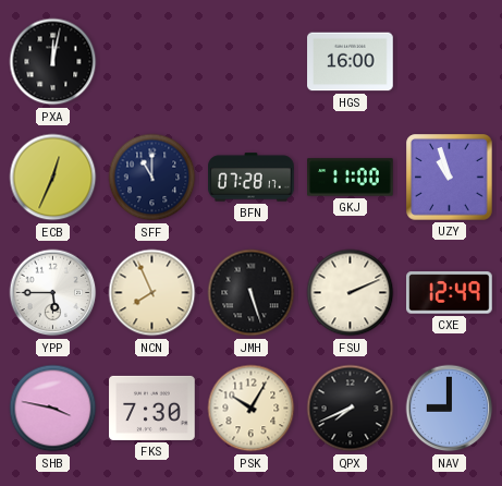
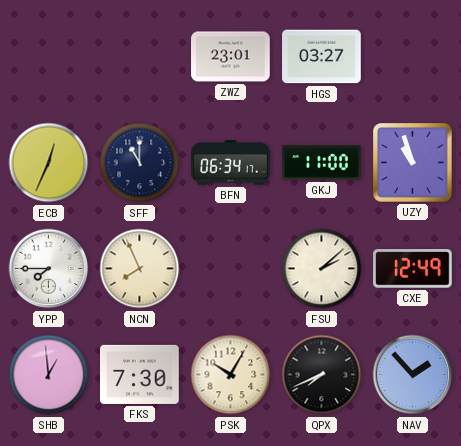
PXA: 12:02 -> none (53, 62)
ZWZ: none -> 23:01 (231, 57)
HGS: 16:00 -> 03:27 (322, 57)
BFN: 07:28 -> 06:34 (231, 163)
YPP: 5:45 -> 7:45 (49, 269)
JMH: 5:27 -> none (252, 293)
FSU: 2:11 -> 2:08 (322, 269)
SHB: 3:47 -> 12:59 (49, 375)
NAV: 9:00 -> 1:53 (413, 375)
